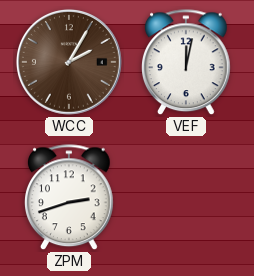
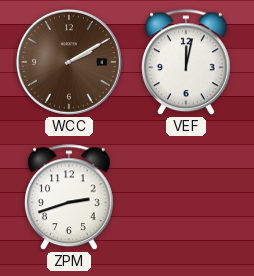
WCC: 2:05 -> 2:10 (69, 62)
